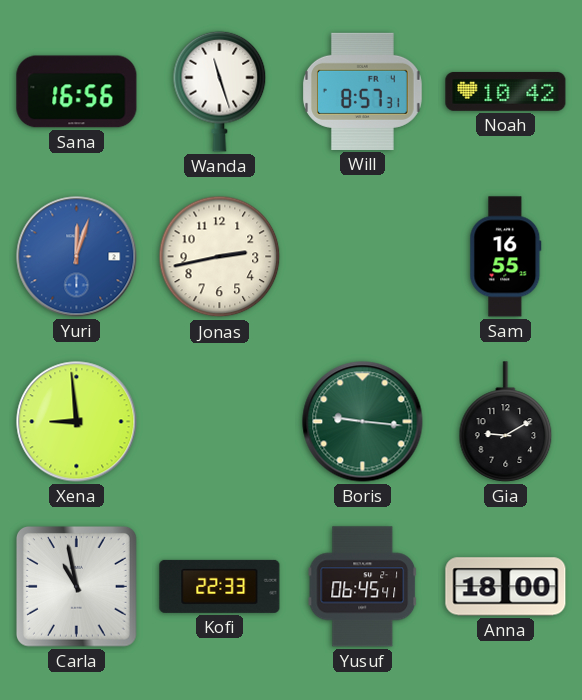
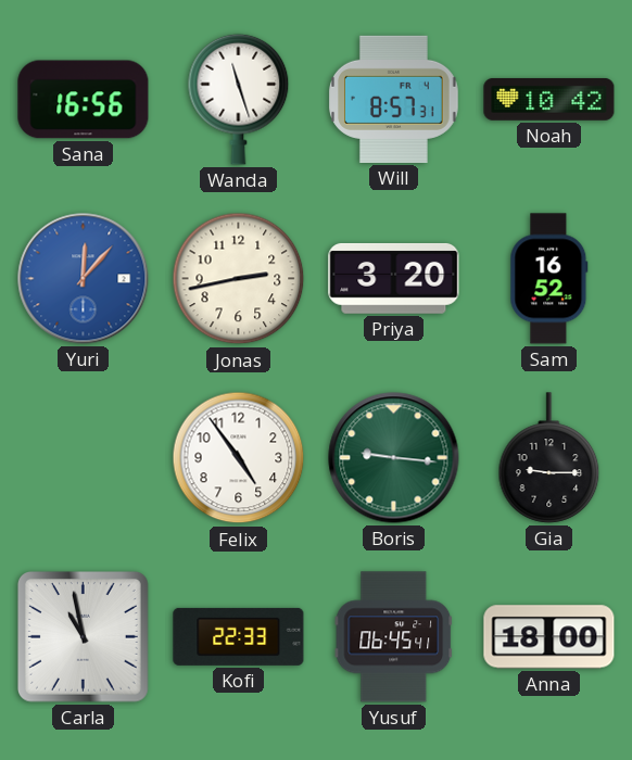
Yuri: 12:03 -> 12:07 (84, 279)
Priya: none -> 3:20 (394, 278)
Sam: 16:55 -> 16:52 (549, 279)
Xena: 8:59 -> none (77, 422)
Felix: none -> 4:54 (239, 458)
Gia: 9:10 -> 9:15 (549, 458)
